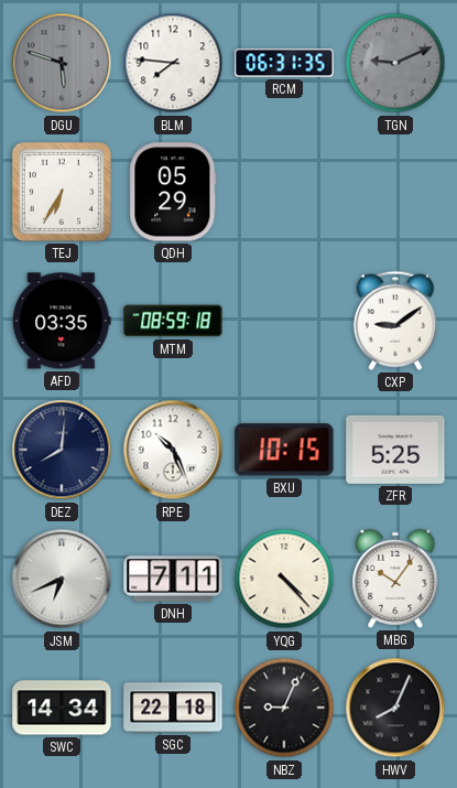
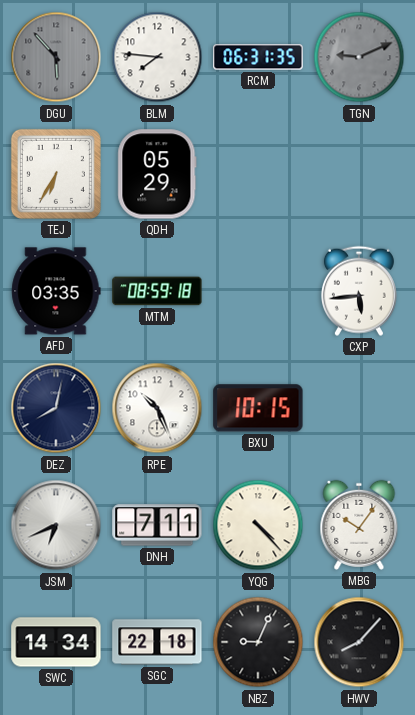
DGU: 5:48 -> 5:53 (56, 57)
CXP: 9:09 -> 5:44 (359, 291)
DEZ: 8:01 -> 8:02 (56, 408)
ZFR: 5:25 -> none (395, 450)
HWV: 8:04 -> 8:07 (359, 642)
